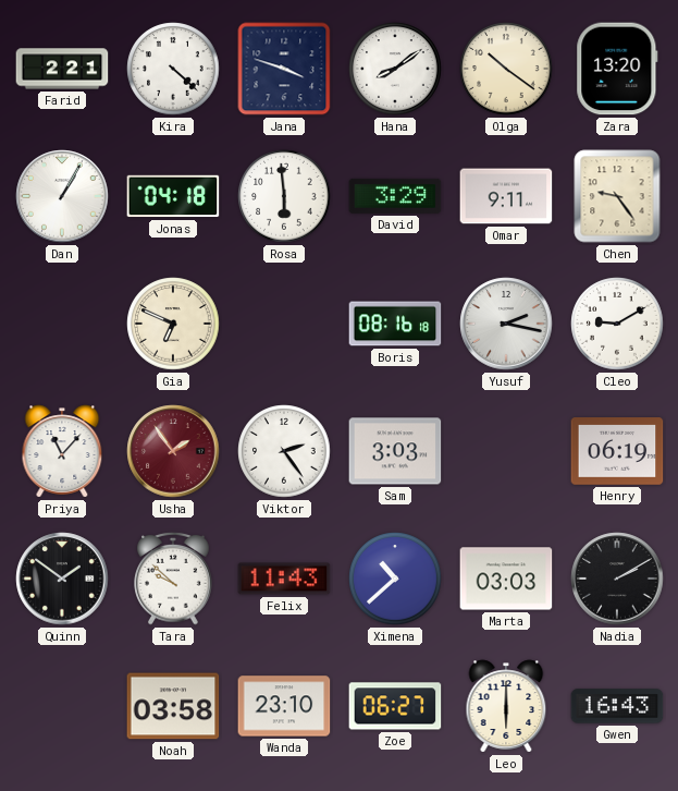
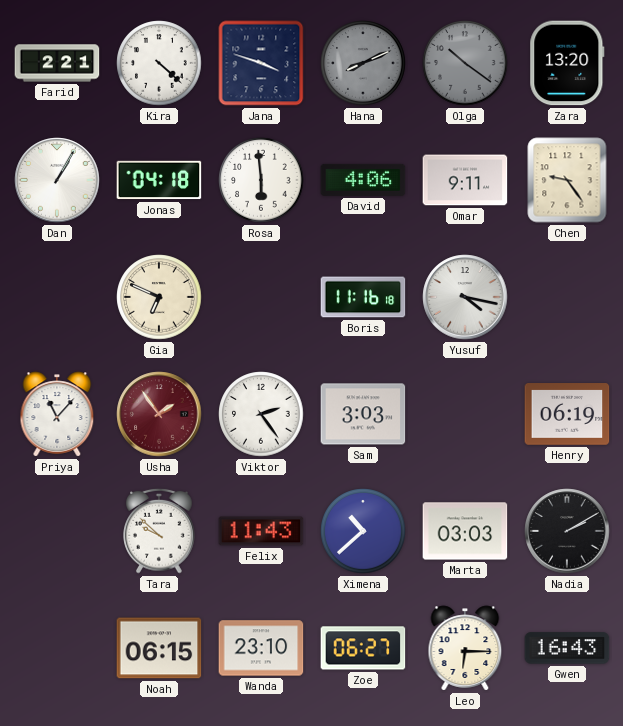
Hana: 8:09 -> 8:11 (363, 63)
Hana dial: white -> grey (363, 63)
Olga dial: cream -> grey (465, 63)
David: 3:29 -> 4:06 (363, 180)
Boris: 08:16 -> 11:16 (363, 297)
Yusuf: 2:17 -> 4:17 (465, 297)
Cleo: 9:10 -> none (617, 324)
Quinn: 1:51 -> none (62, 579)
Noah: 03:58 -> 06:15 (159, 648)
Leo: 6:00 -> 6:15 (465, 648)
